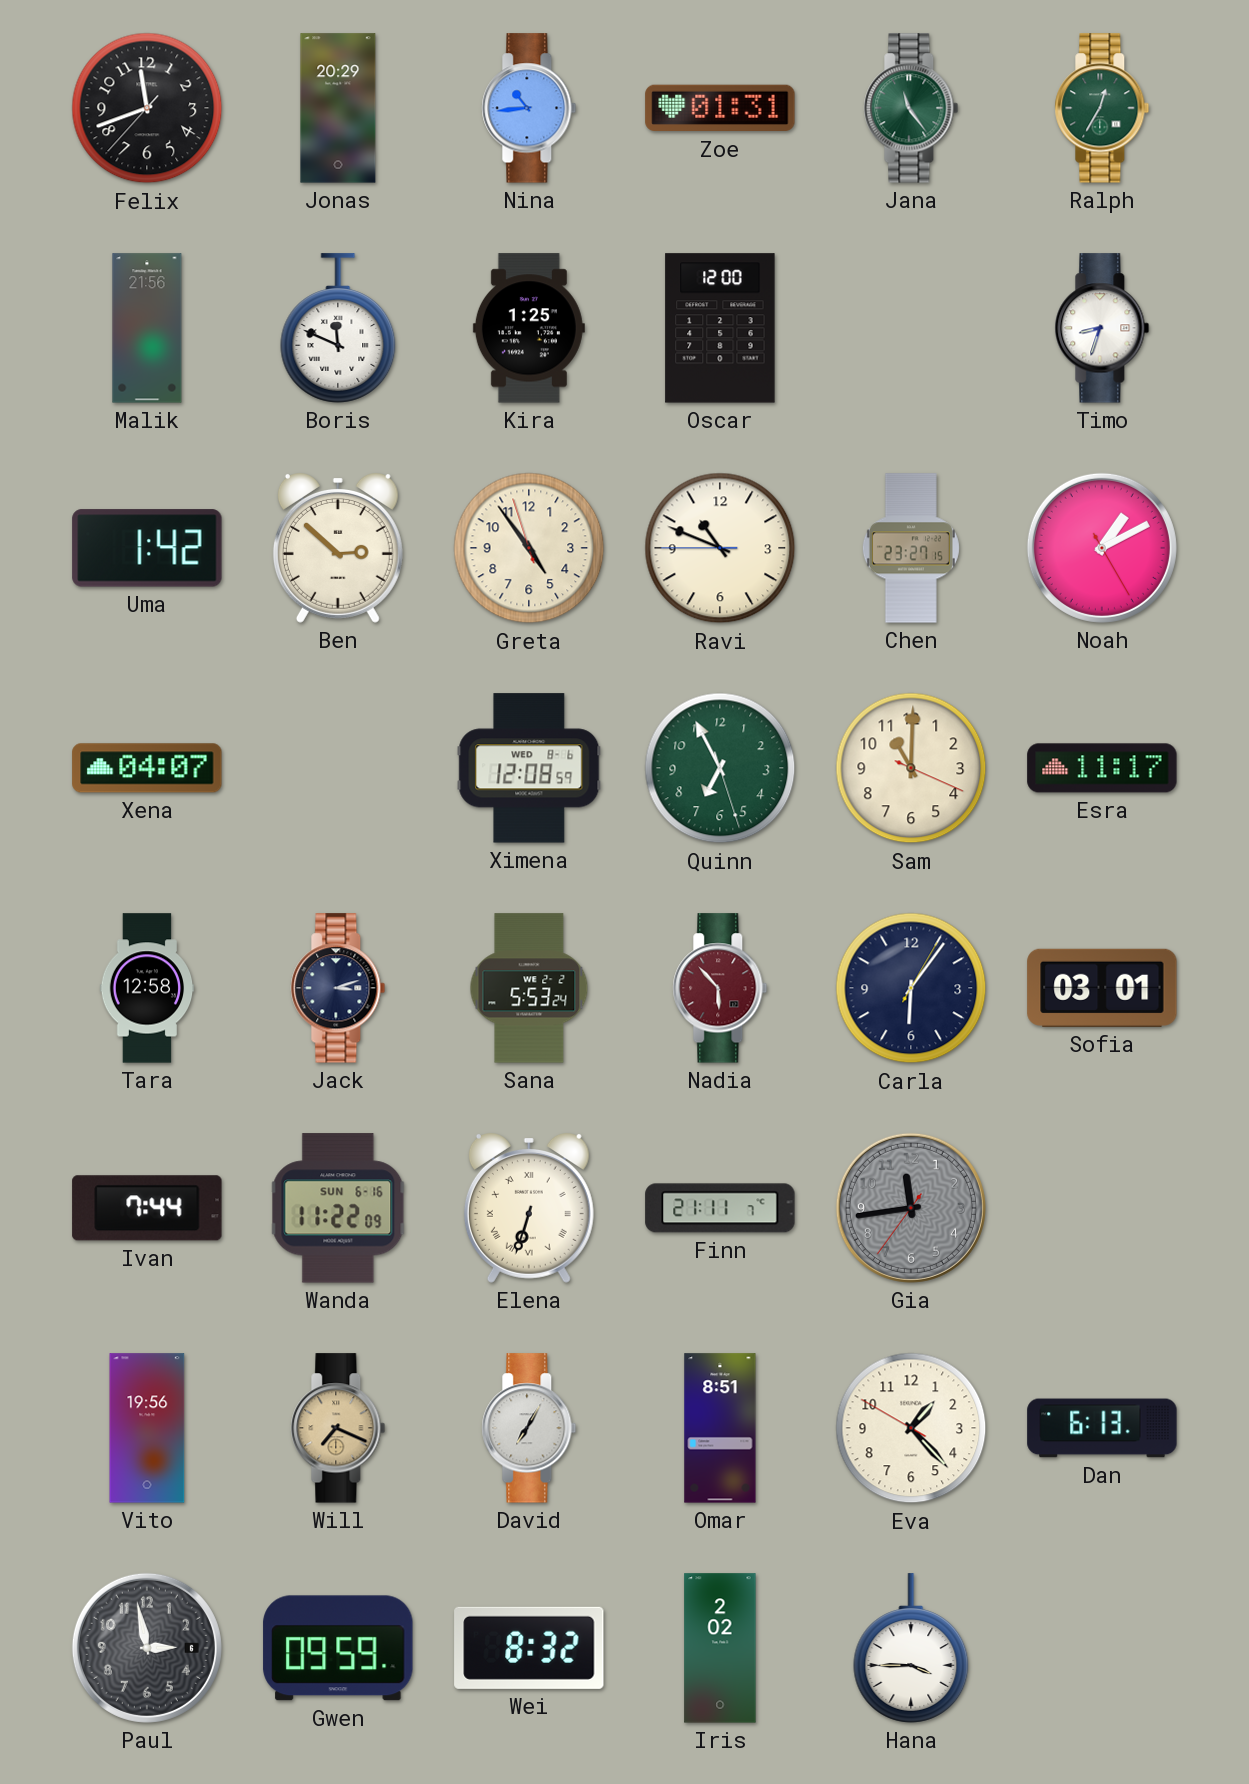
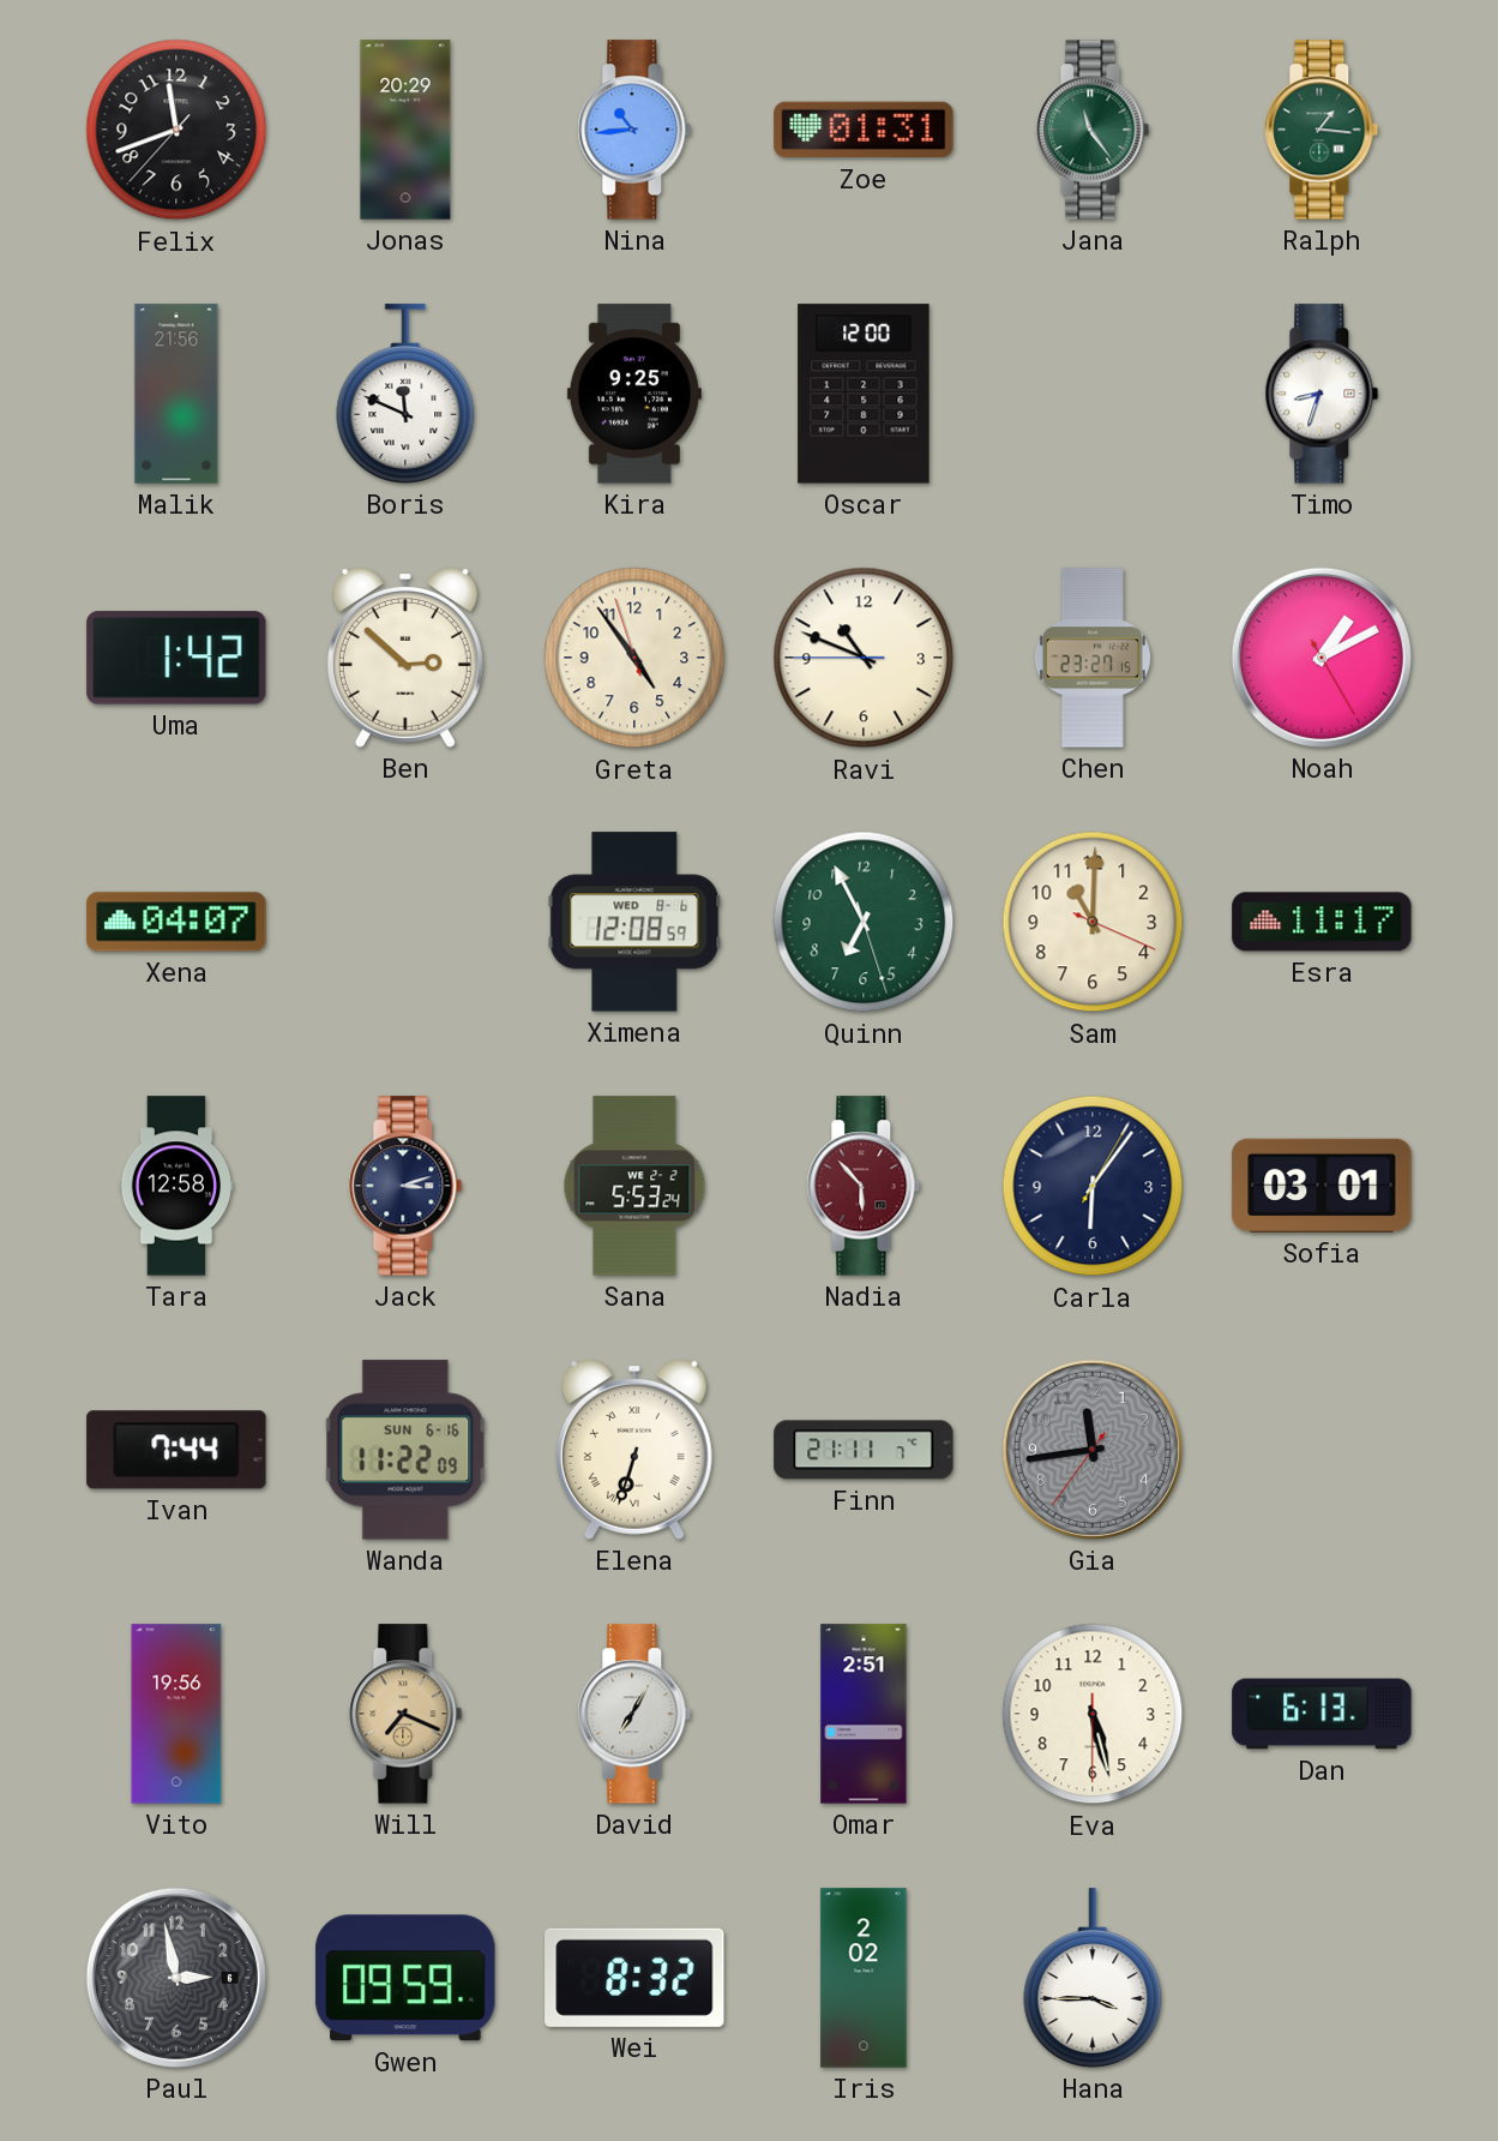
Ralph: 12:35 -> 1:16 (1322, 130)
Kira: 1:25 -> 9:25 (634, 394)
Omar: 8:51 -> 2:51 (864, 1714)
Eva: 1:22 -> 5:27 (1093, 1714)
